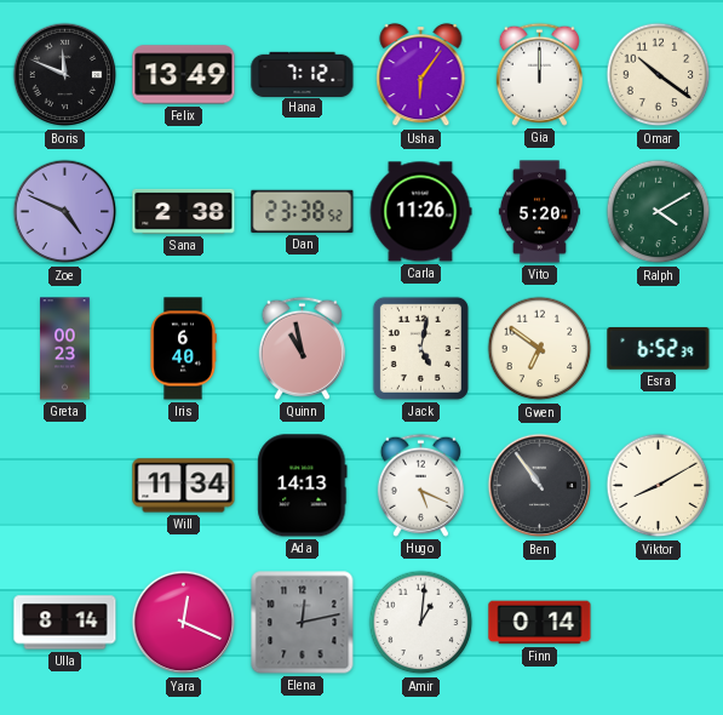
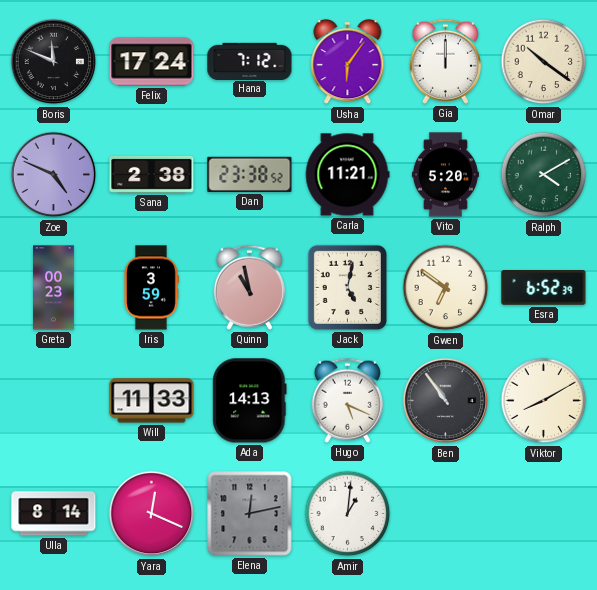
Felix: 13:49 -> 17:24 (152, 62)
Carla: 11:26 -> 11:21 (347, 175)
Iris: 6:40 -> 3:59 (151, 288)
Will: 11:34 -> 11:33 (152, 401)
Finn: 0:14 -> none (540, 623)
